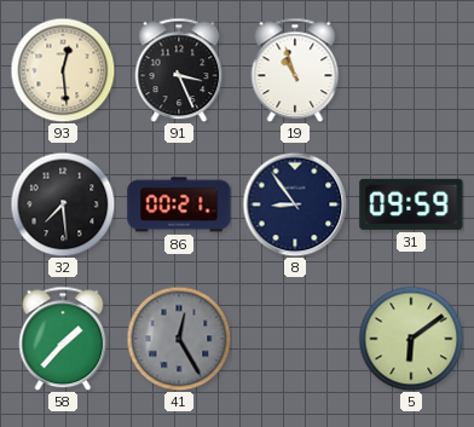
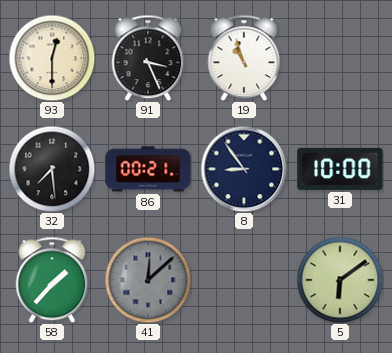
93: 12:29 -> 12:30 (52, 58)
31: 09:59 -> 10:00 (340, 169)
41: 12:25 -> 12:08 (148, 280)
